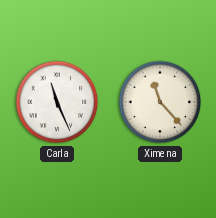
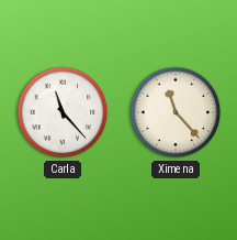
Carla: 11:26 -> 11:23 (63, 112)
